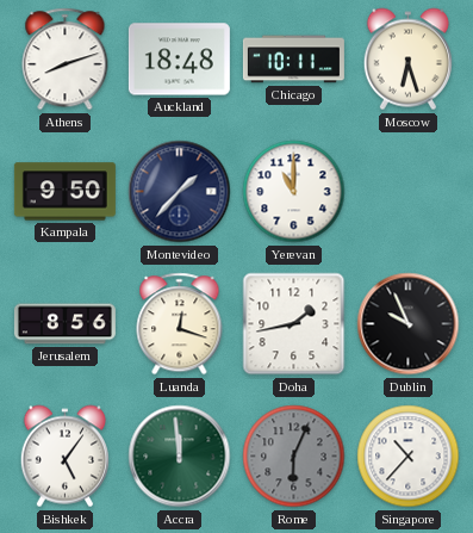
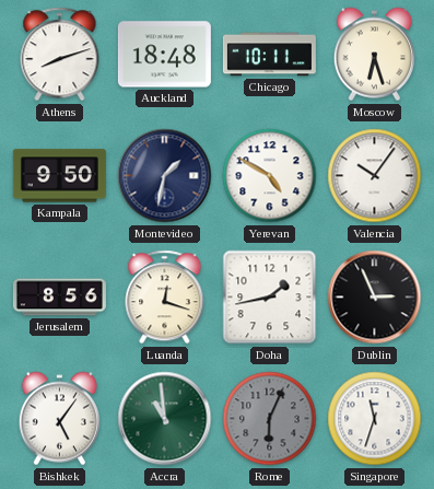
Montevideo: 1:37 -> 1:32 (165, 176)
Yerevan: 11:00 -> 4:50 (270, 176)
Valencia: none -> 10:06 (375, 176)
Dublin: 9:56 -> 2:56 (375, 298)
Accra: 11:59 -> 10:59 (165, 419)
Singapore: 10:37 -> 11:33 (375, 419)
